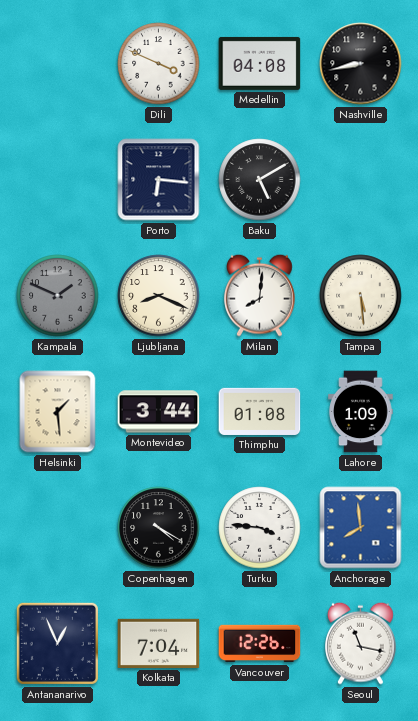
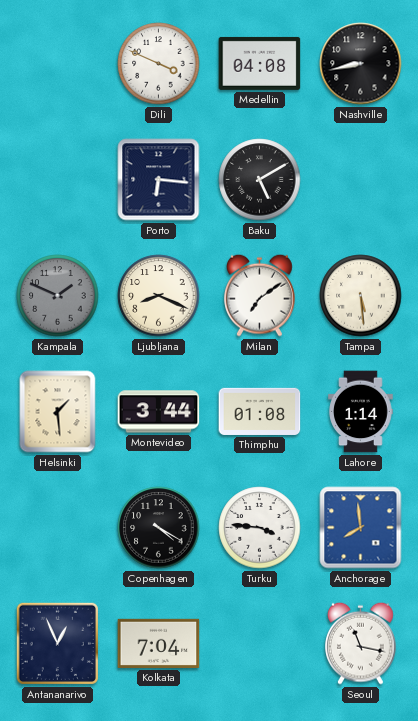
Milan: 8:01 -> 7:09 (260, 295)
Lahore: 1:09 -> 1:14 (361, 412)
Vancouver: 12:26 -> none (260, 644)
